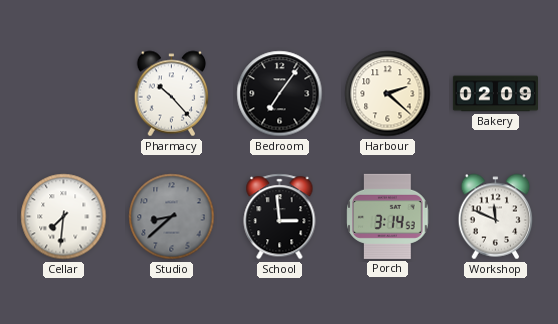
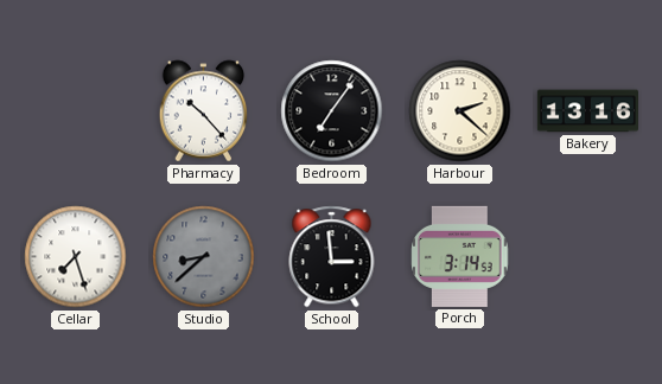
Bakery: 02:09 -> 13:16 (587, 111)
Cellar: 7:31 -> 7:27 (76, 257)
Workshop: 11:49 -> none (496, 217)
